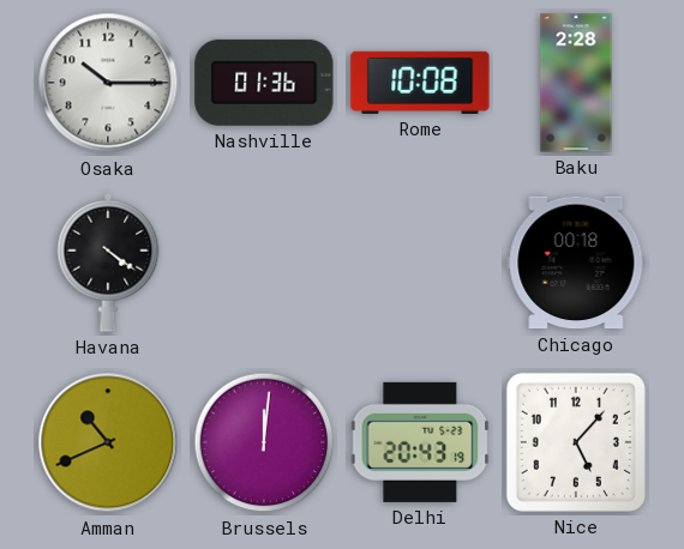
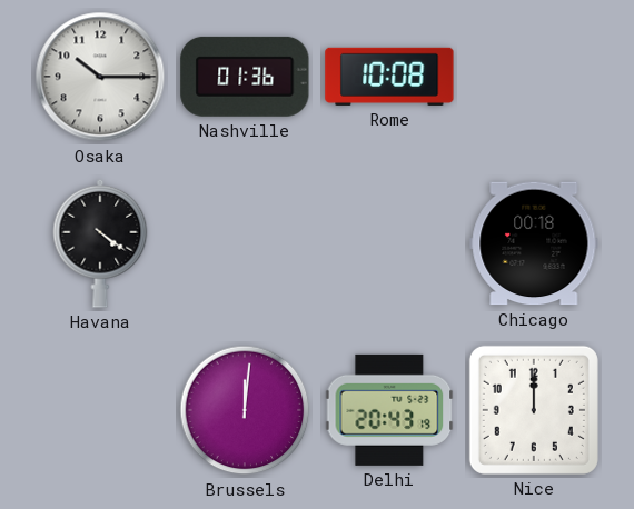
Baku: 2:28 -> none (576, 83)
Amman: 10:41 -> none (108, 442)
Nice: 5:07 -> 12:00 (534, 410)
